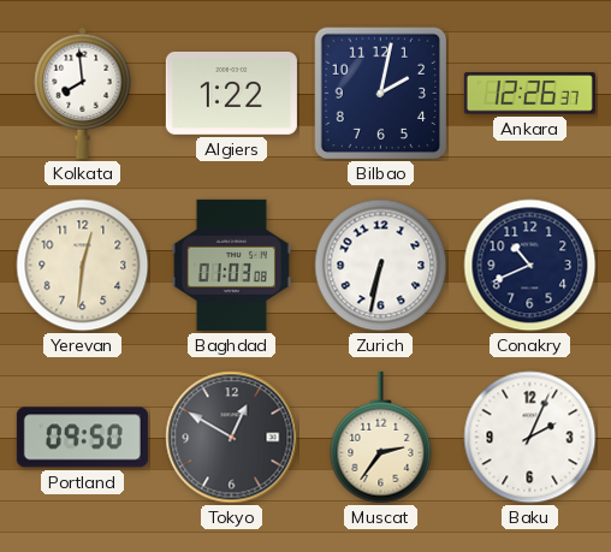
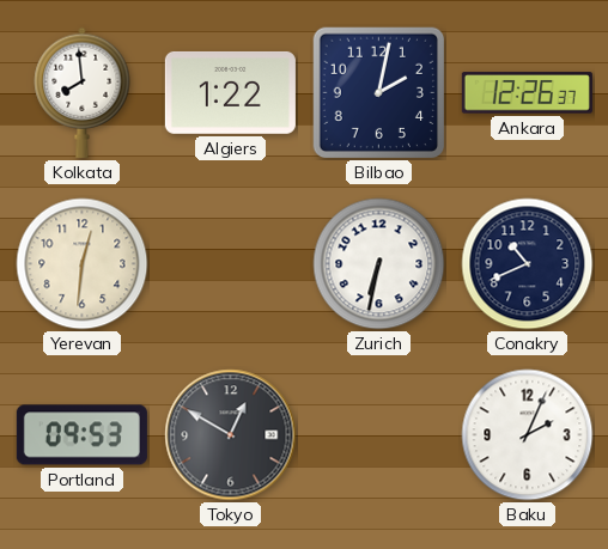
Baghdad: 01:03 -> none (231, 265)
Portland: 09:50 -> 09:53 (81, 435)
Muscat: 2:36 -> none (381, 438)
